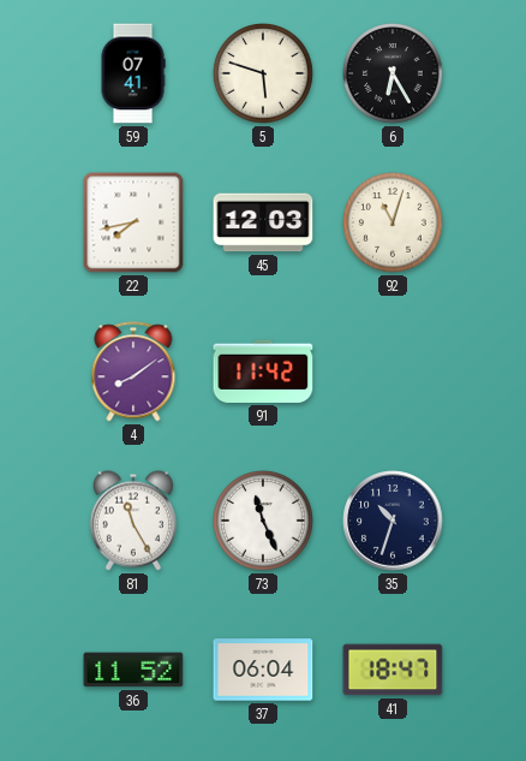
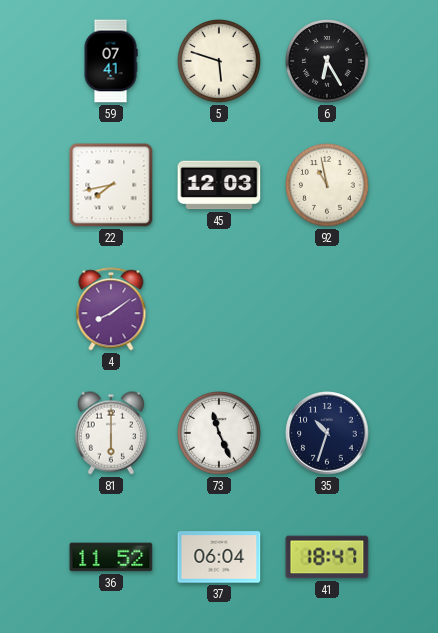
92: 11:03 -> 10:58 (328, 186)
91: 11:42 -> none (263, 371)
81: 11:25 -> 6:00 (111, 433)
